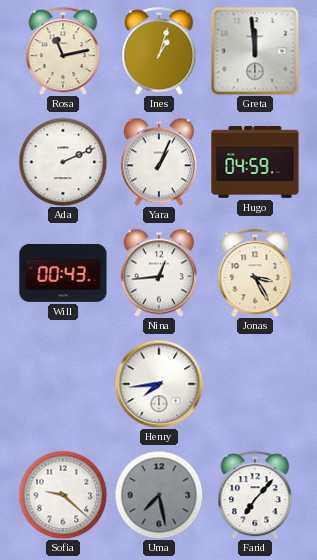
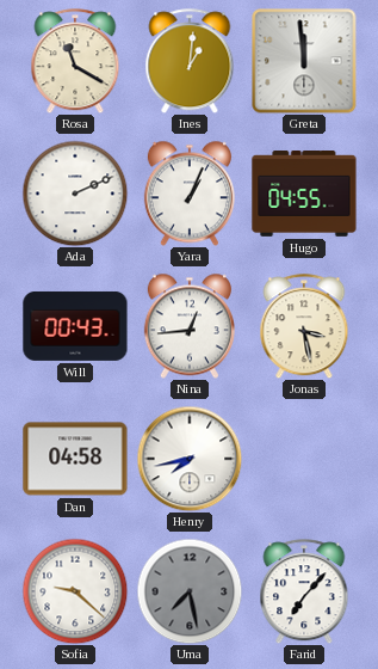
Rosa: 11:13 -> 11:20 (75, 61)
Ines: 1:03 -> 1:01 (190, 61)
Hugo: 04:59 -> 04:55 (304, 195)
Jonas: 3:25 -> 3:28 (304, 326)
Dan: none -> 04:58 (75, 459)
Henry: 7:44 -> 7:43 (190, 459)
